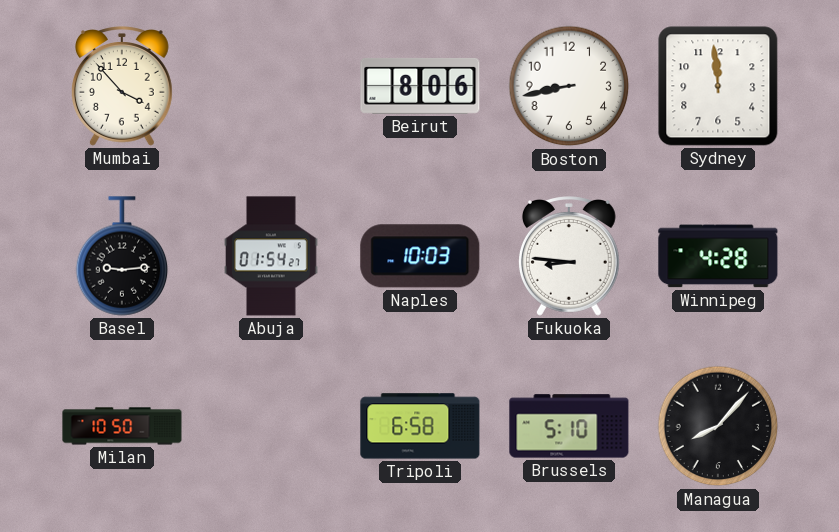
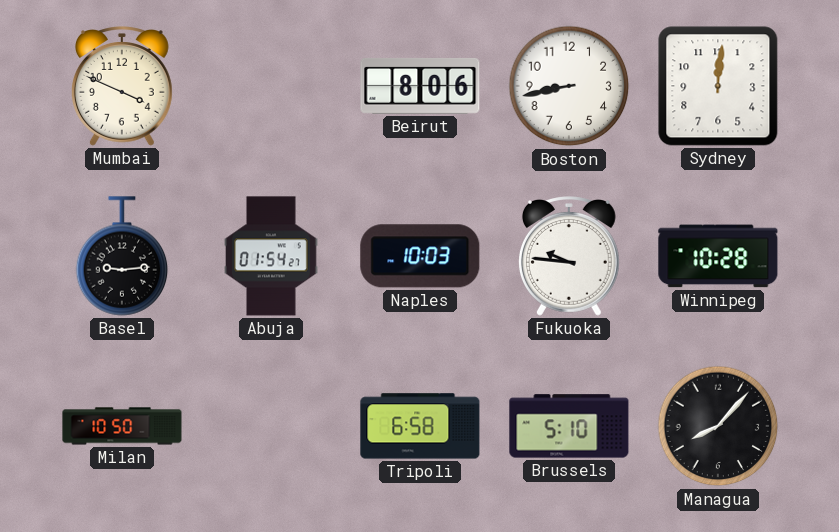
Mumbai: 3:53 -> 3:49 (122, 86)
Sydney: 11:59 -> 12:01 (718, 86)
Fukuoka: 8:46 -> 9:46 (569, 256)
Winnipeg: 4:28 -> 10:28 (718, 256)
